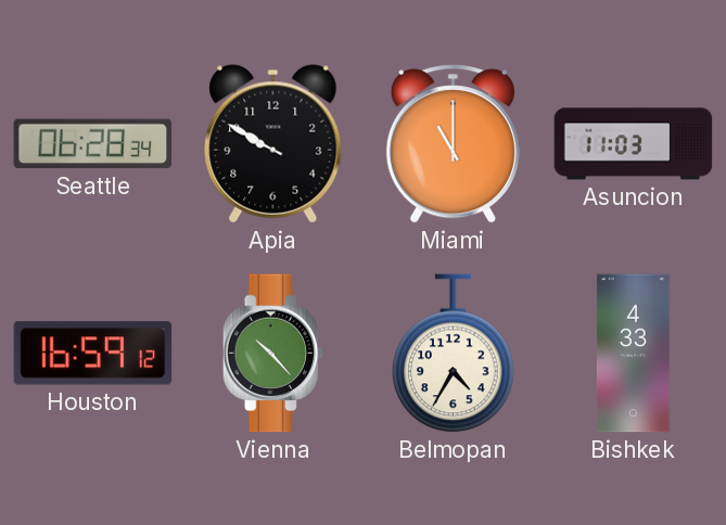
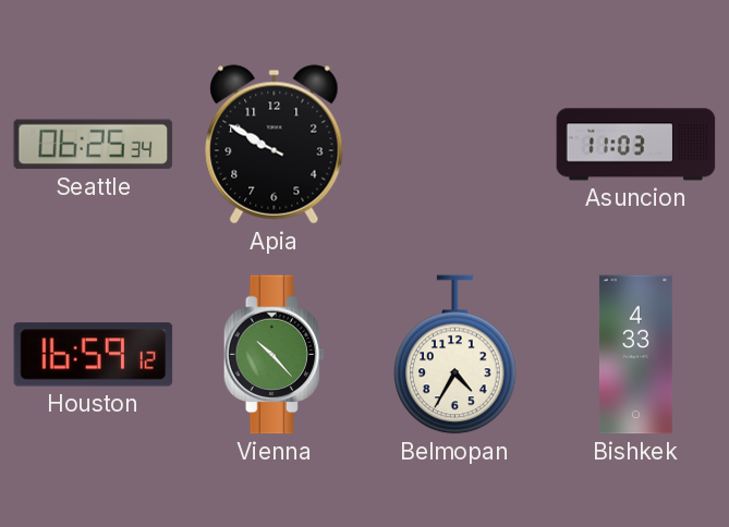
Seattle: 06:28 -> 06:25 (94, 145)
Miami: 11:00 -> none (453, 144)
